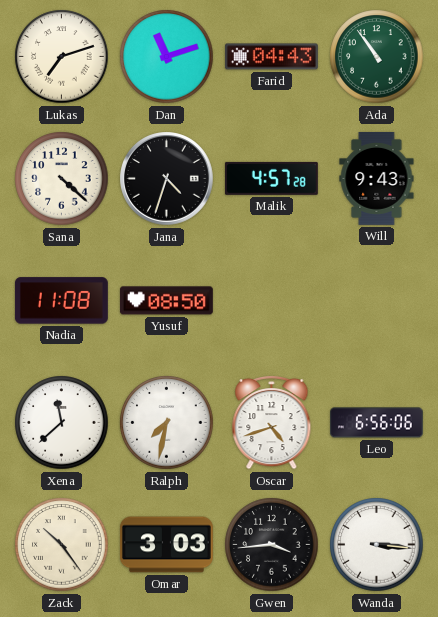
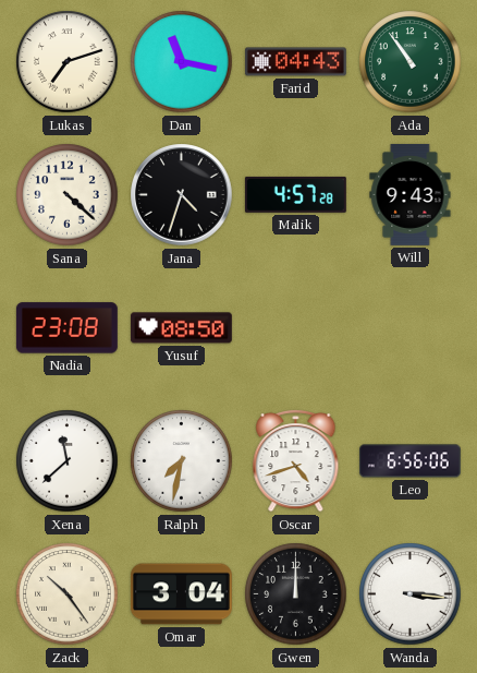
Dan: 11:12 -> 11:17 (182, 62)
Nadia: 11:08 -> 23:08 (66, 328)
Omar: 3:03 -> 3:04 (181, 594)
Gwen: 3:44 -> 12:00 (296, 594)
